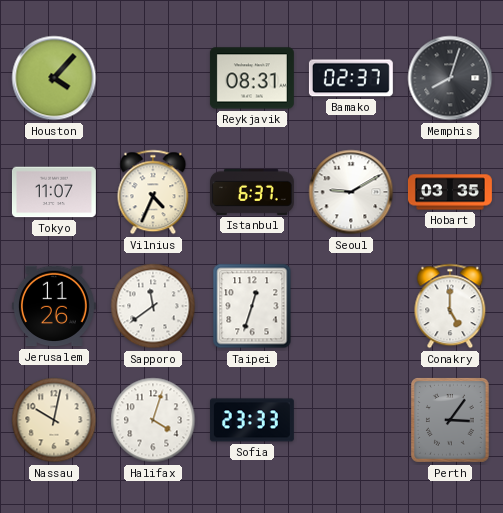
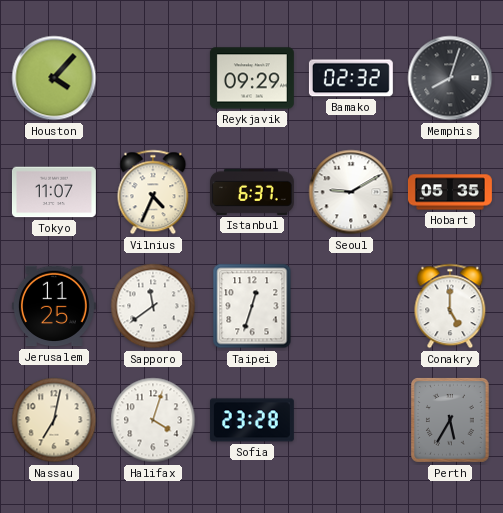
Reykjavik: 08:31 -> 09:29 (252, 78)
Bamako: 02:37 -> 02:32 (351, 78)
Hobart: 03:35 -> 05:35 (450, 192)
Jerusalem: 11:26 -> 11:25 (54, 306)
Nassau: 10:02 -> 7:02 (54, 420)
Sofia: 23:33 -> 23:28 (252, 420)
Perth: 3:06 -> 5:35 (451, 421)
